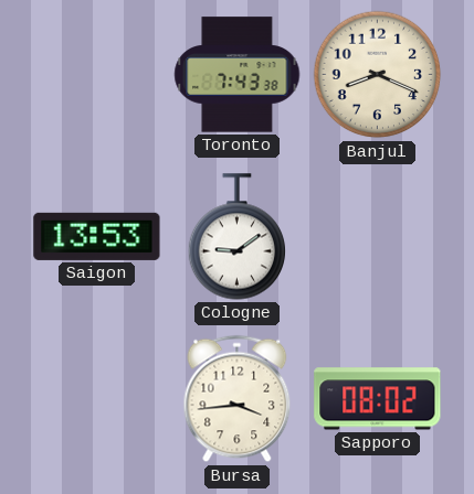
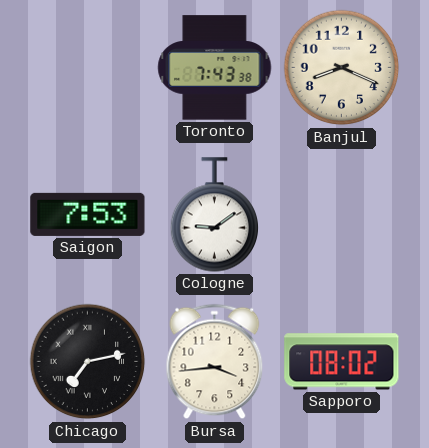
Saigon: 13:53 -> 7:53 (88, 214)
Chicago: none -> 7:13 (88, 362)
